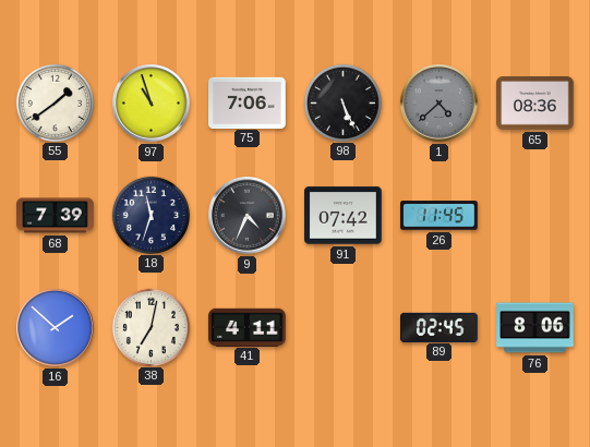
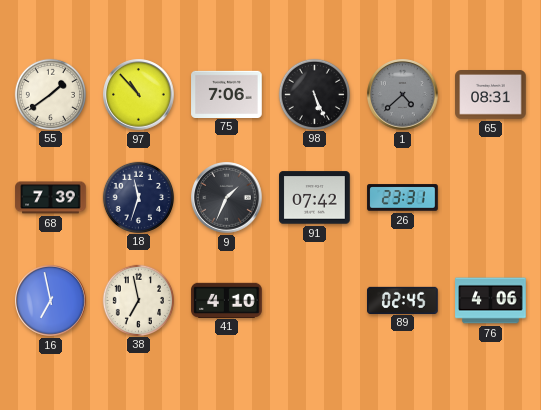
97: 10:57 -> 10:53 (139, 95)
65: 08:36 -> 08:31 (491, 95)
9: 4:34 -> 1:34 (227, 198)
26: 11:45 -> 23:31 (403, 198)
16: 1:52 -> 6:58 (51, 301)
38: 7:02 -> 6:58 (138, 300)
41: 4:11 -> 4:10 (227, 300)
76: 8:06 -> 4:06 (491, 301)
